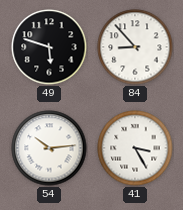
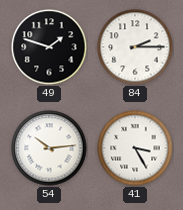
49: 5:48 -> 1:48 (49, 47)
84: 8:53 -> 2:15 (135, 47)
